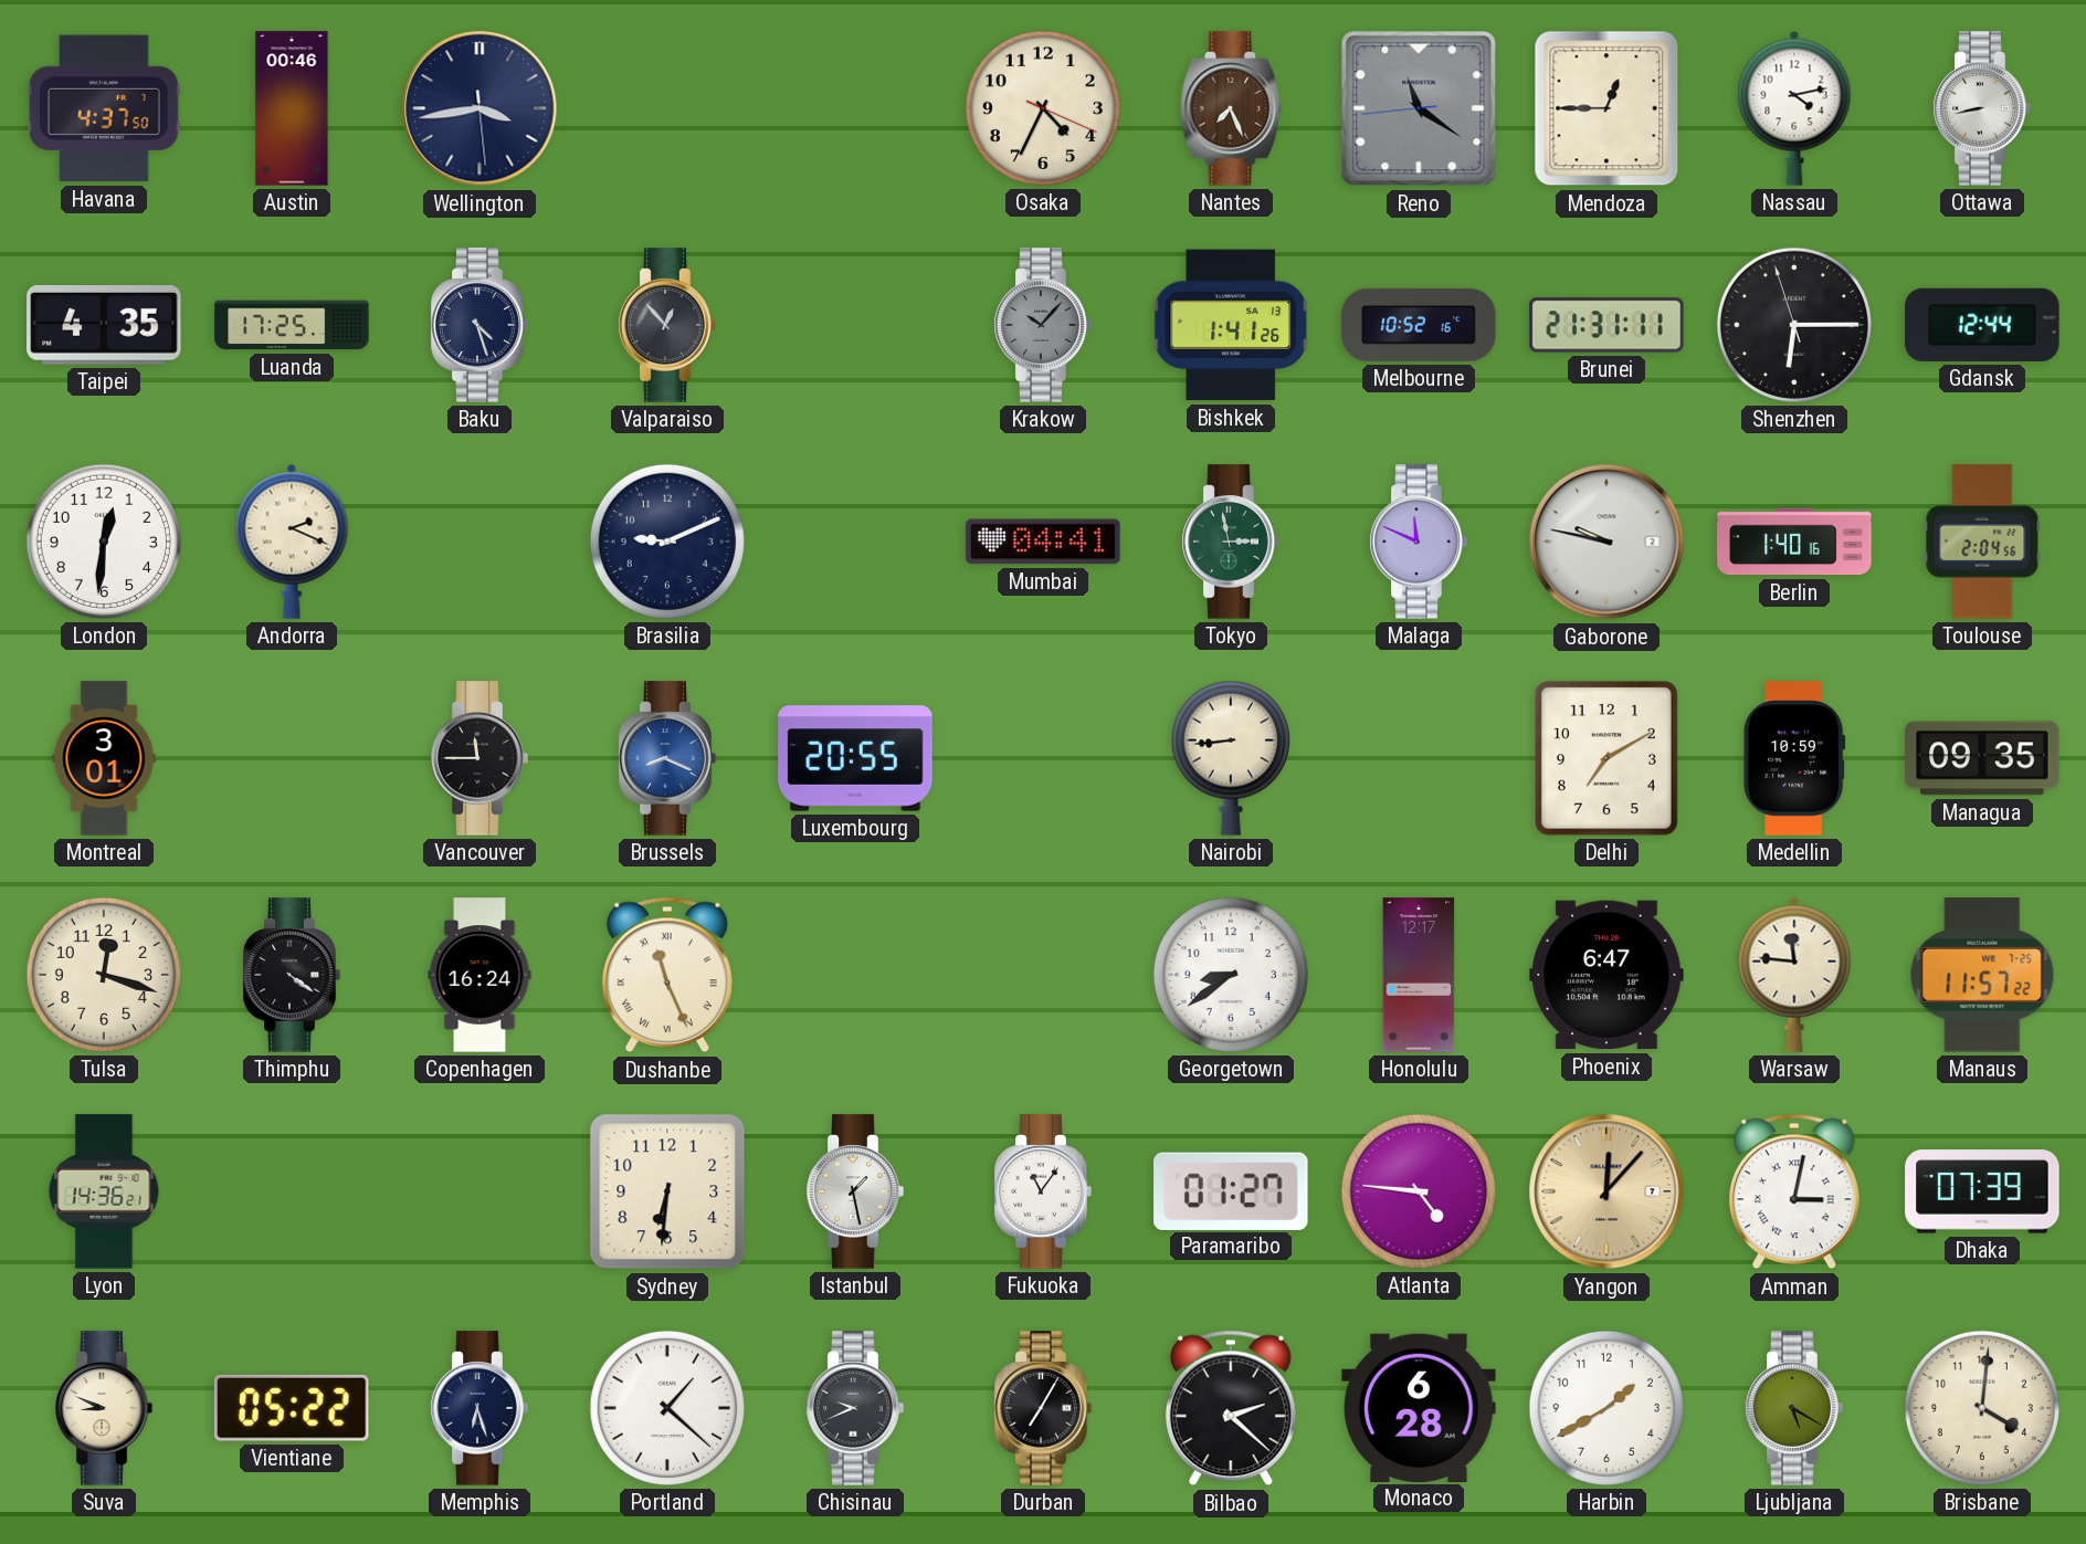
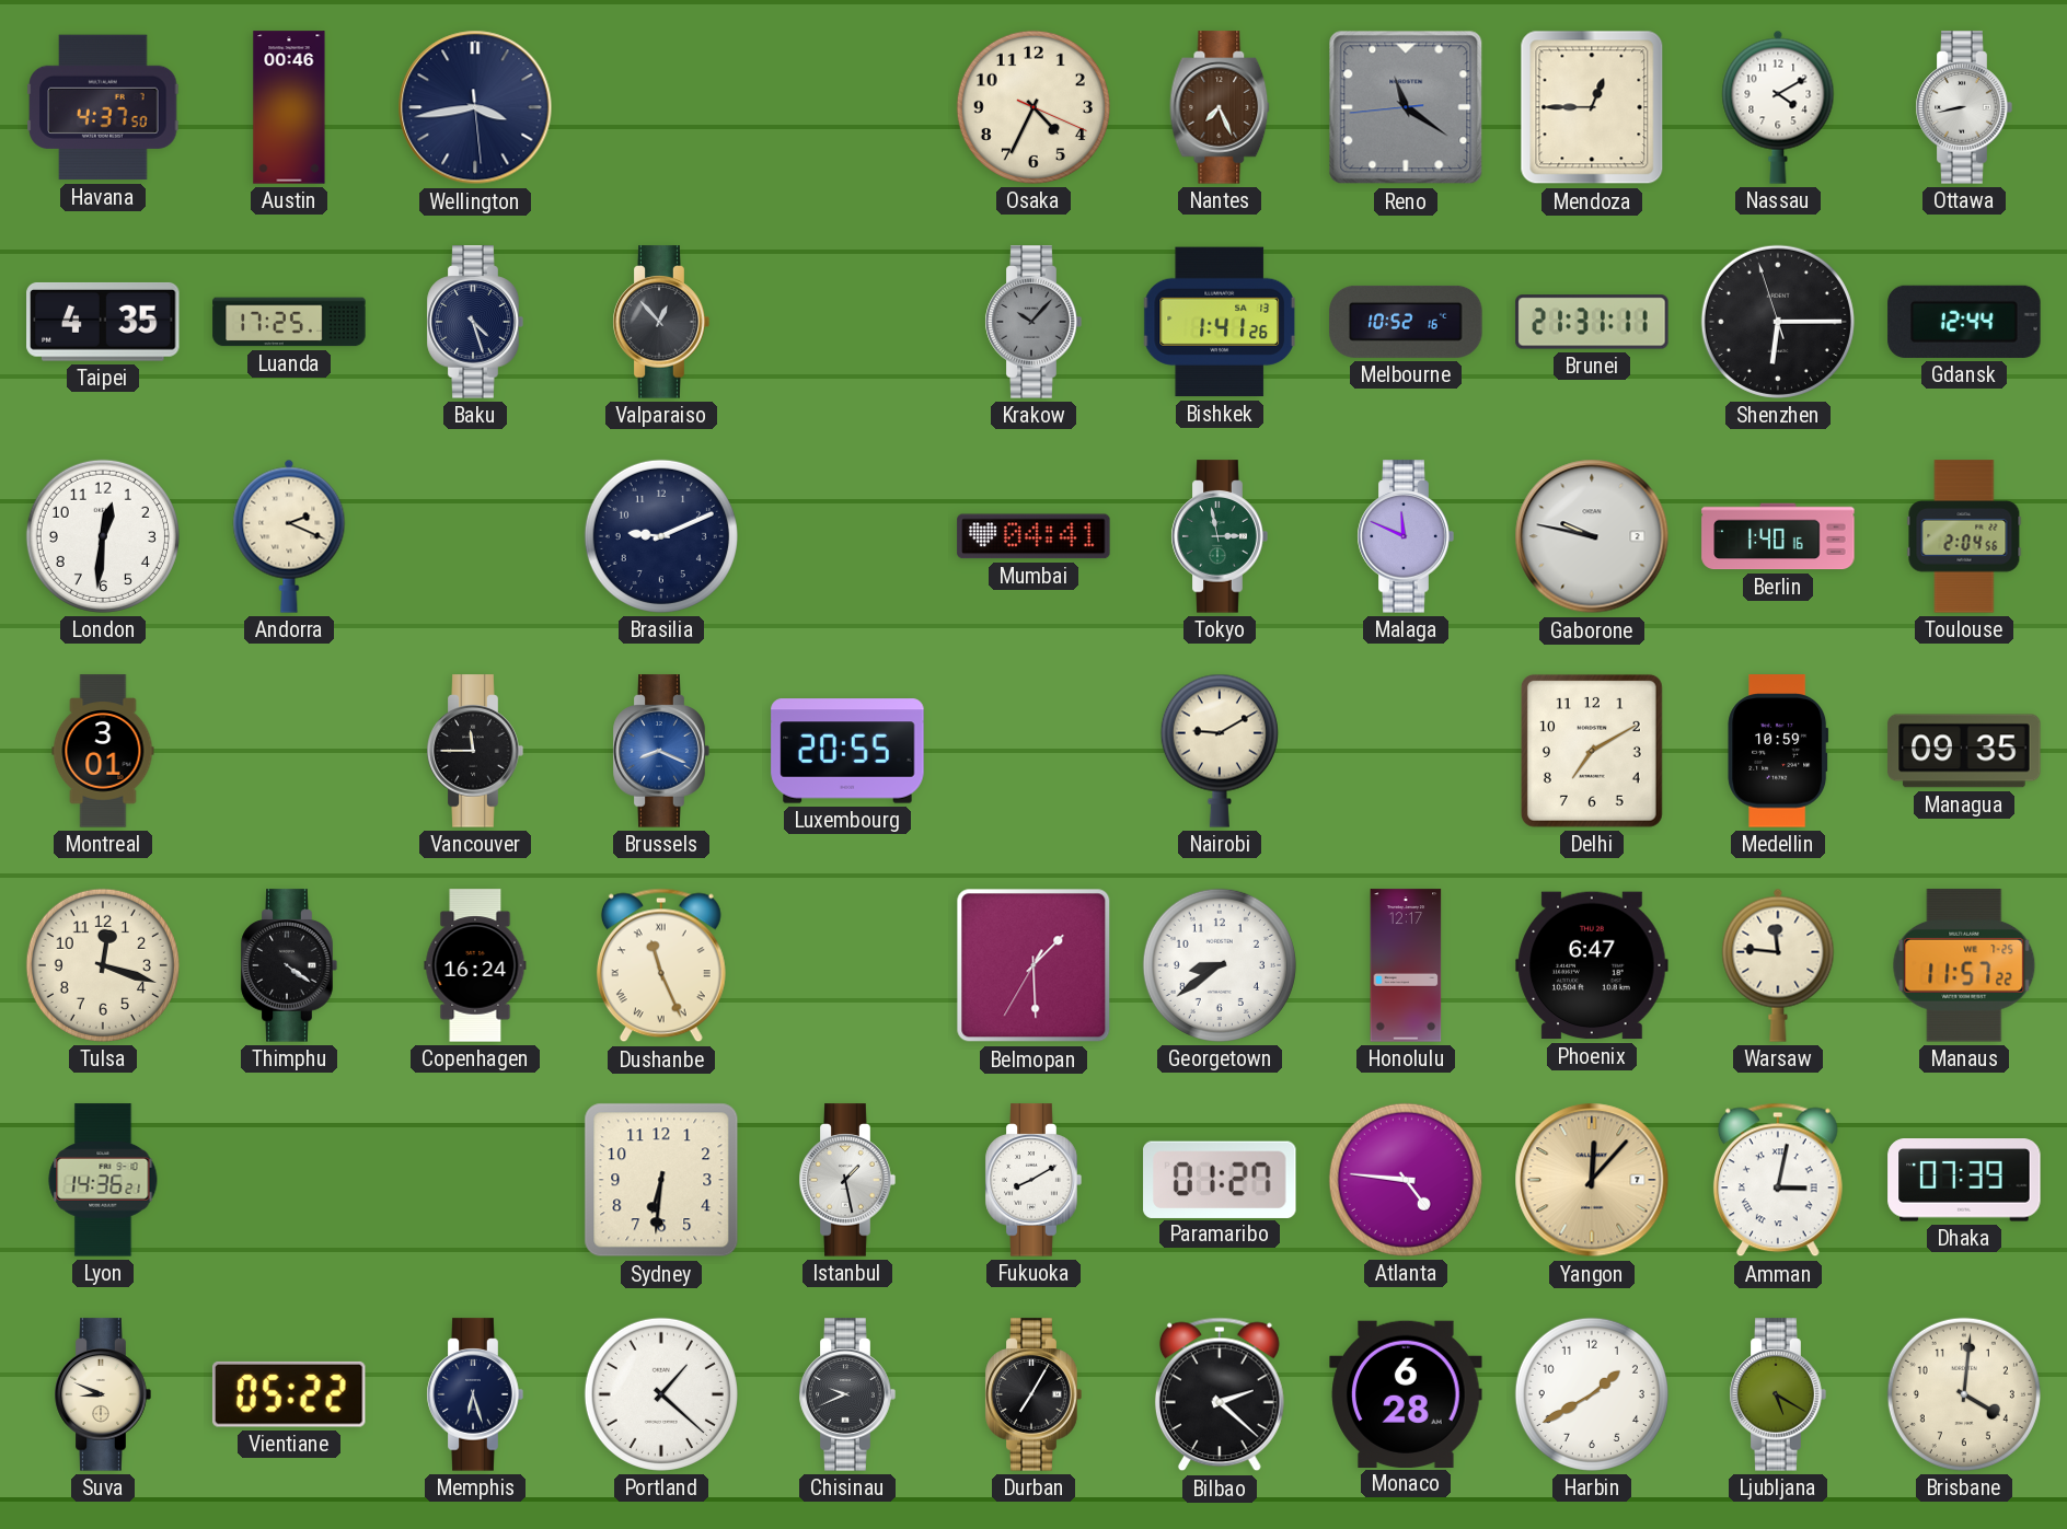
Nassau: 4:13 -> 4:10 (1778, 107)
Nairobi: 8:44 -> 9:10 (1220, 751)
Belmopan: none -> 1:29 (1033, 965)
Fukuoka: 11:06 -> 8:10 (1033, 1180)
